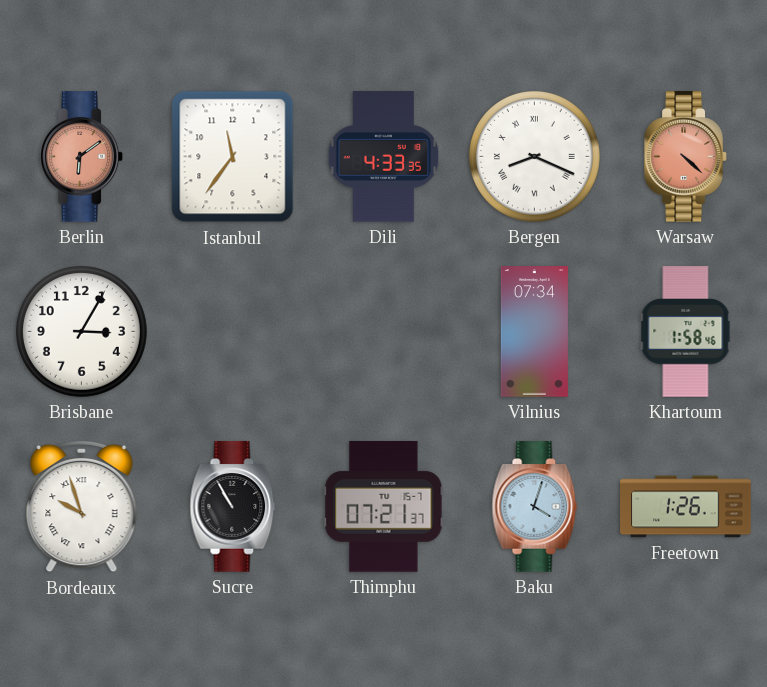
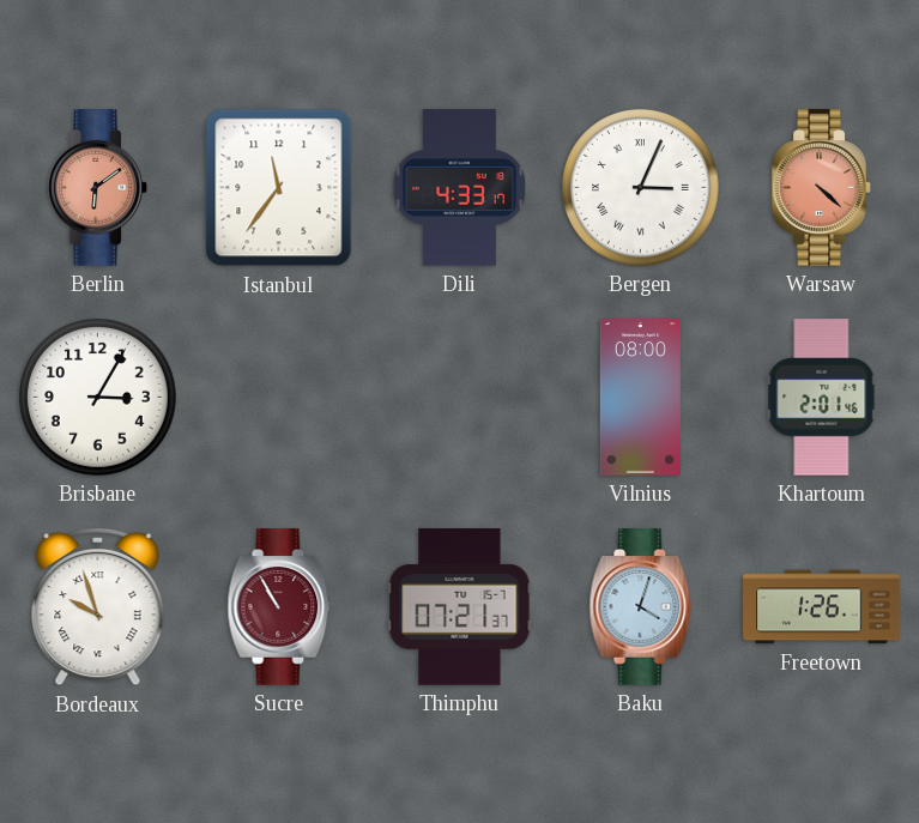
Dili: 4:33:35 -> 4:33:17 (460, 188)
Bergen: 8:19 -> 3:04 (640, 187)
Vilnius: 07:34 -> 08:00 (640, 398)
Khartoum: 1:58 -> 2:01 (822, 398)
Sucre dial: black -> burgundy (279, 607)
